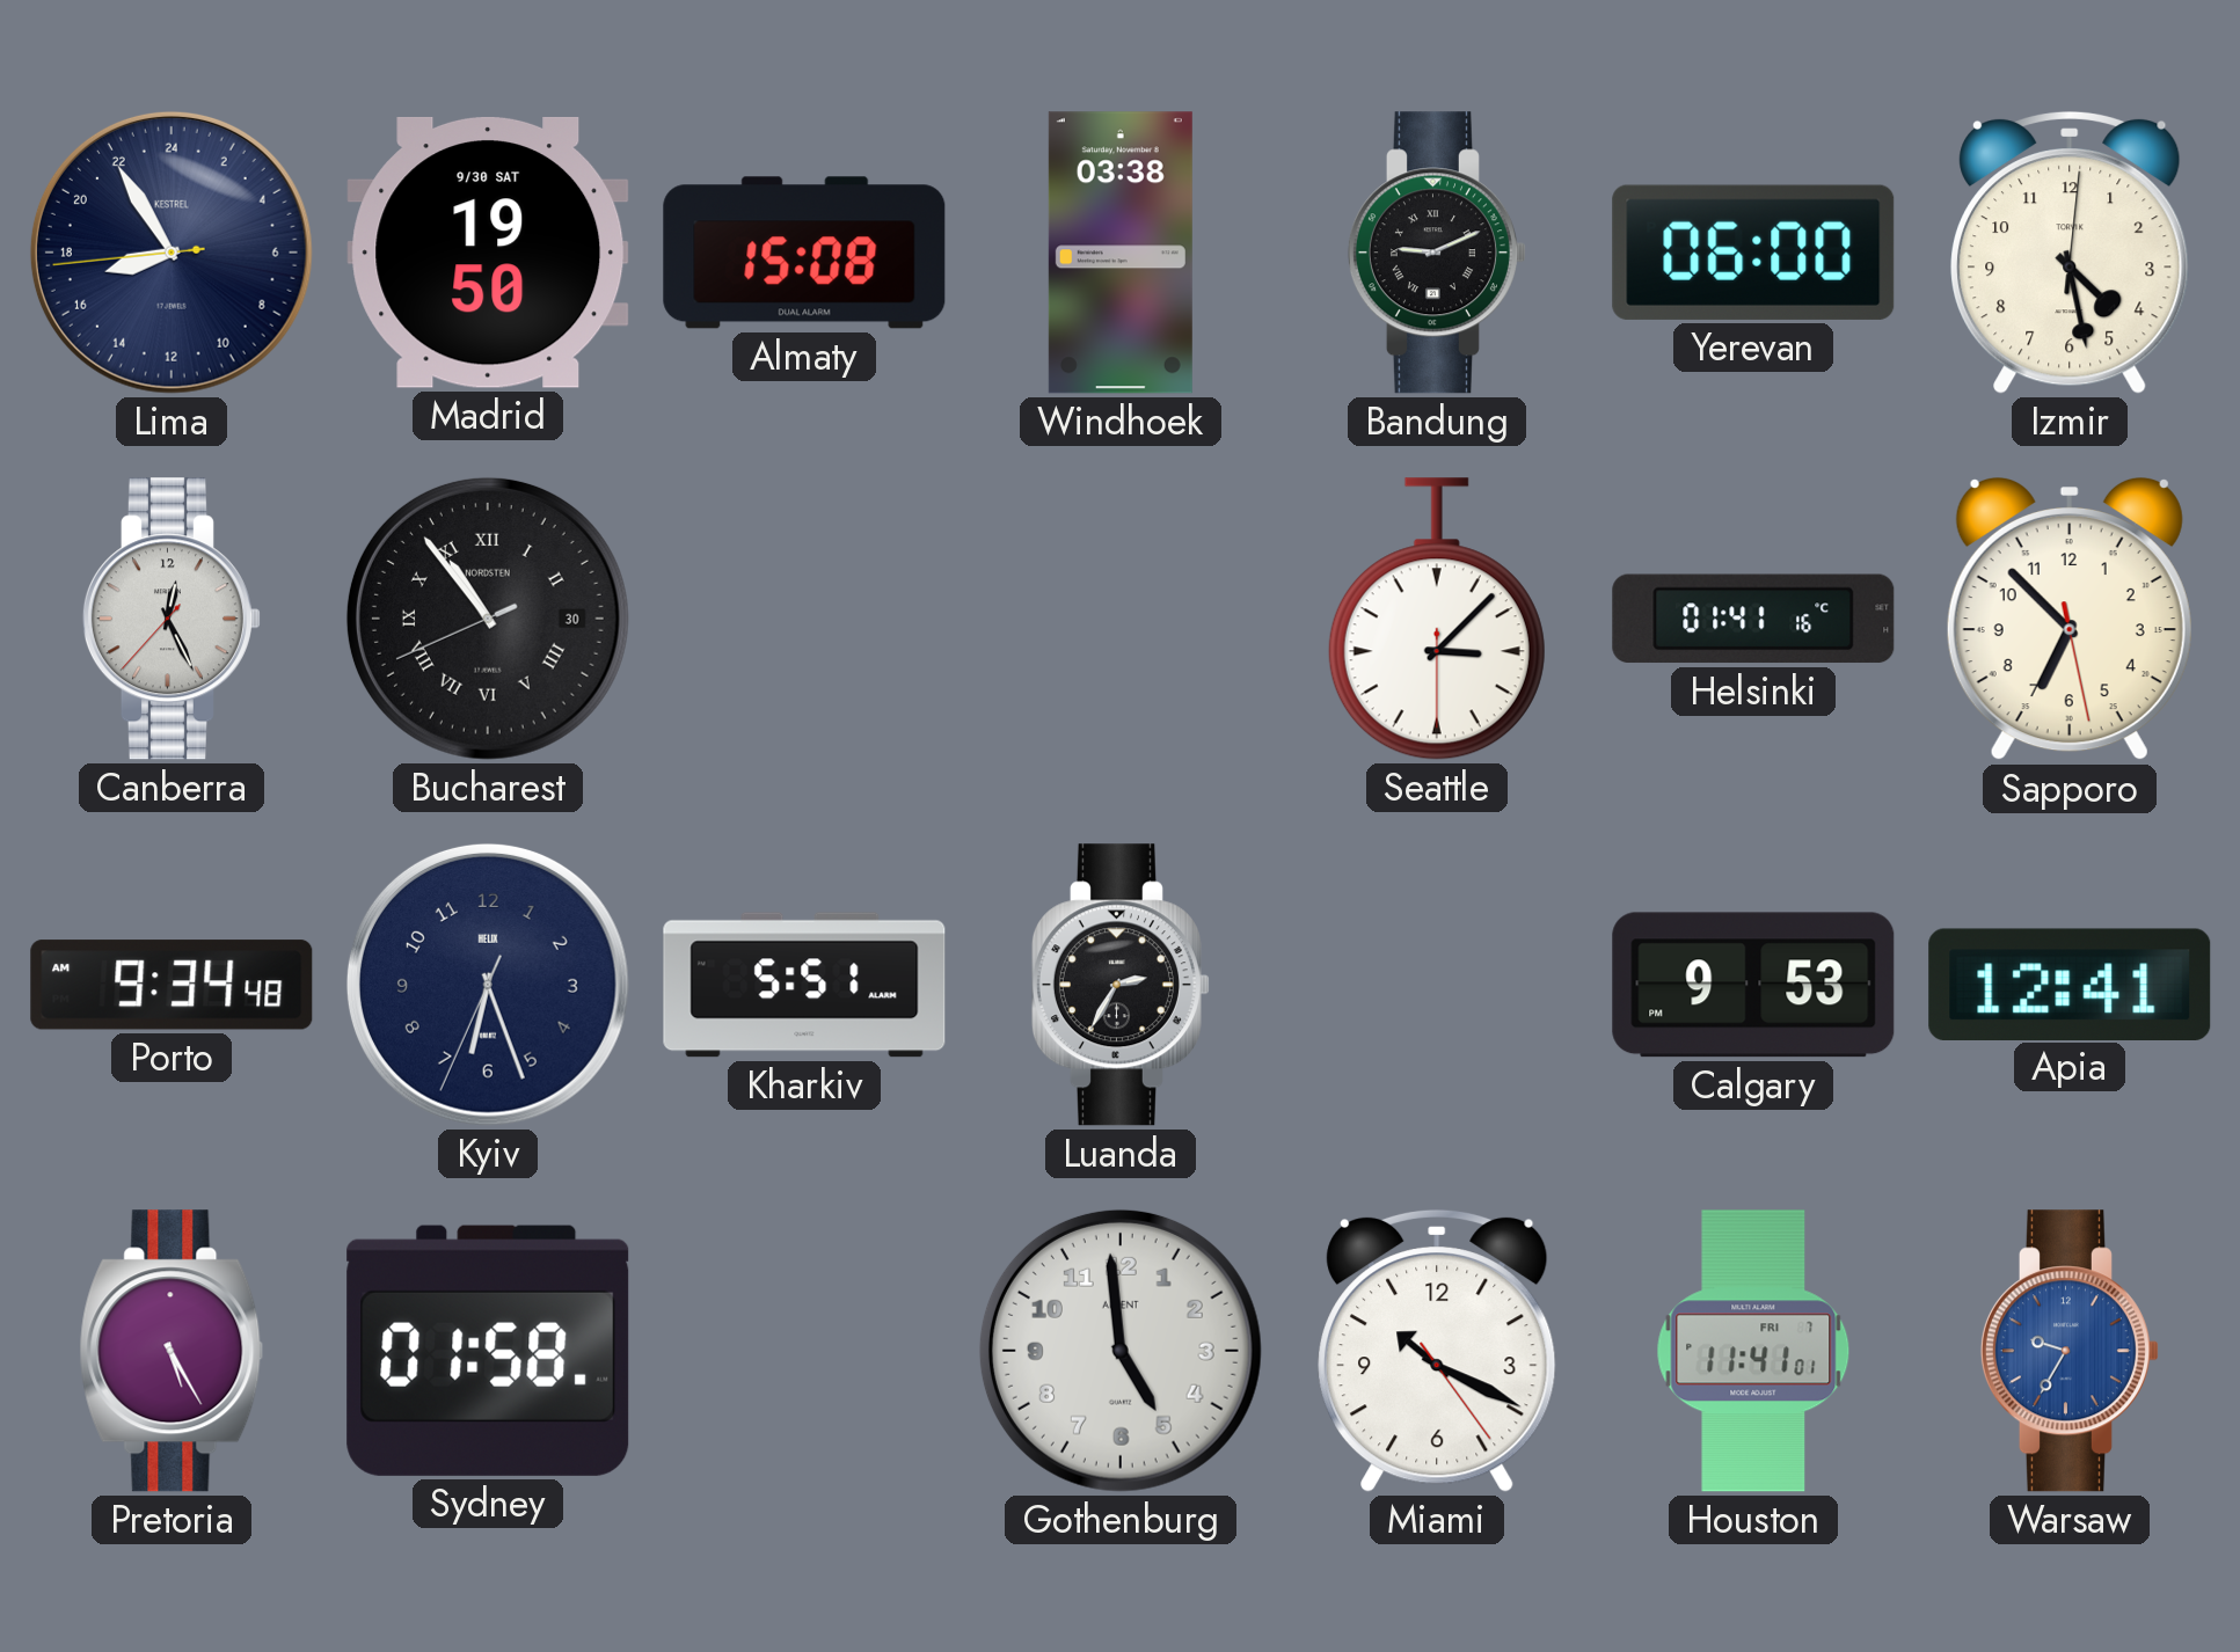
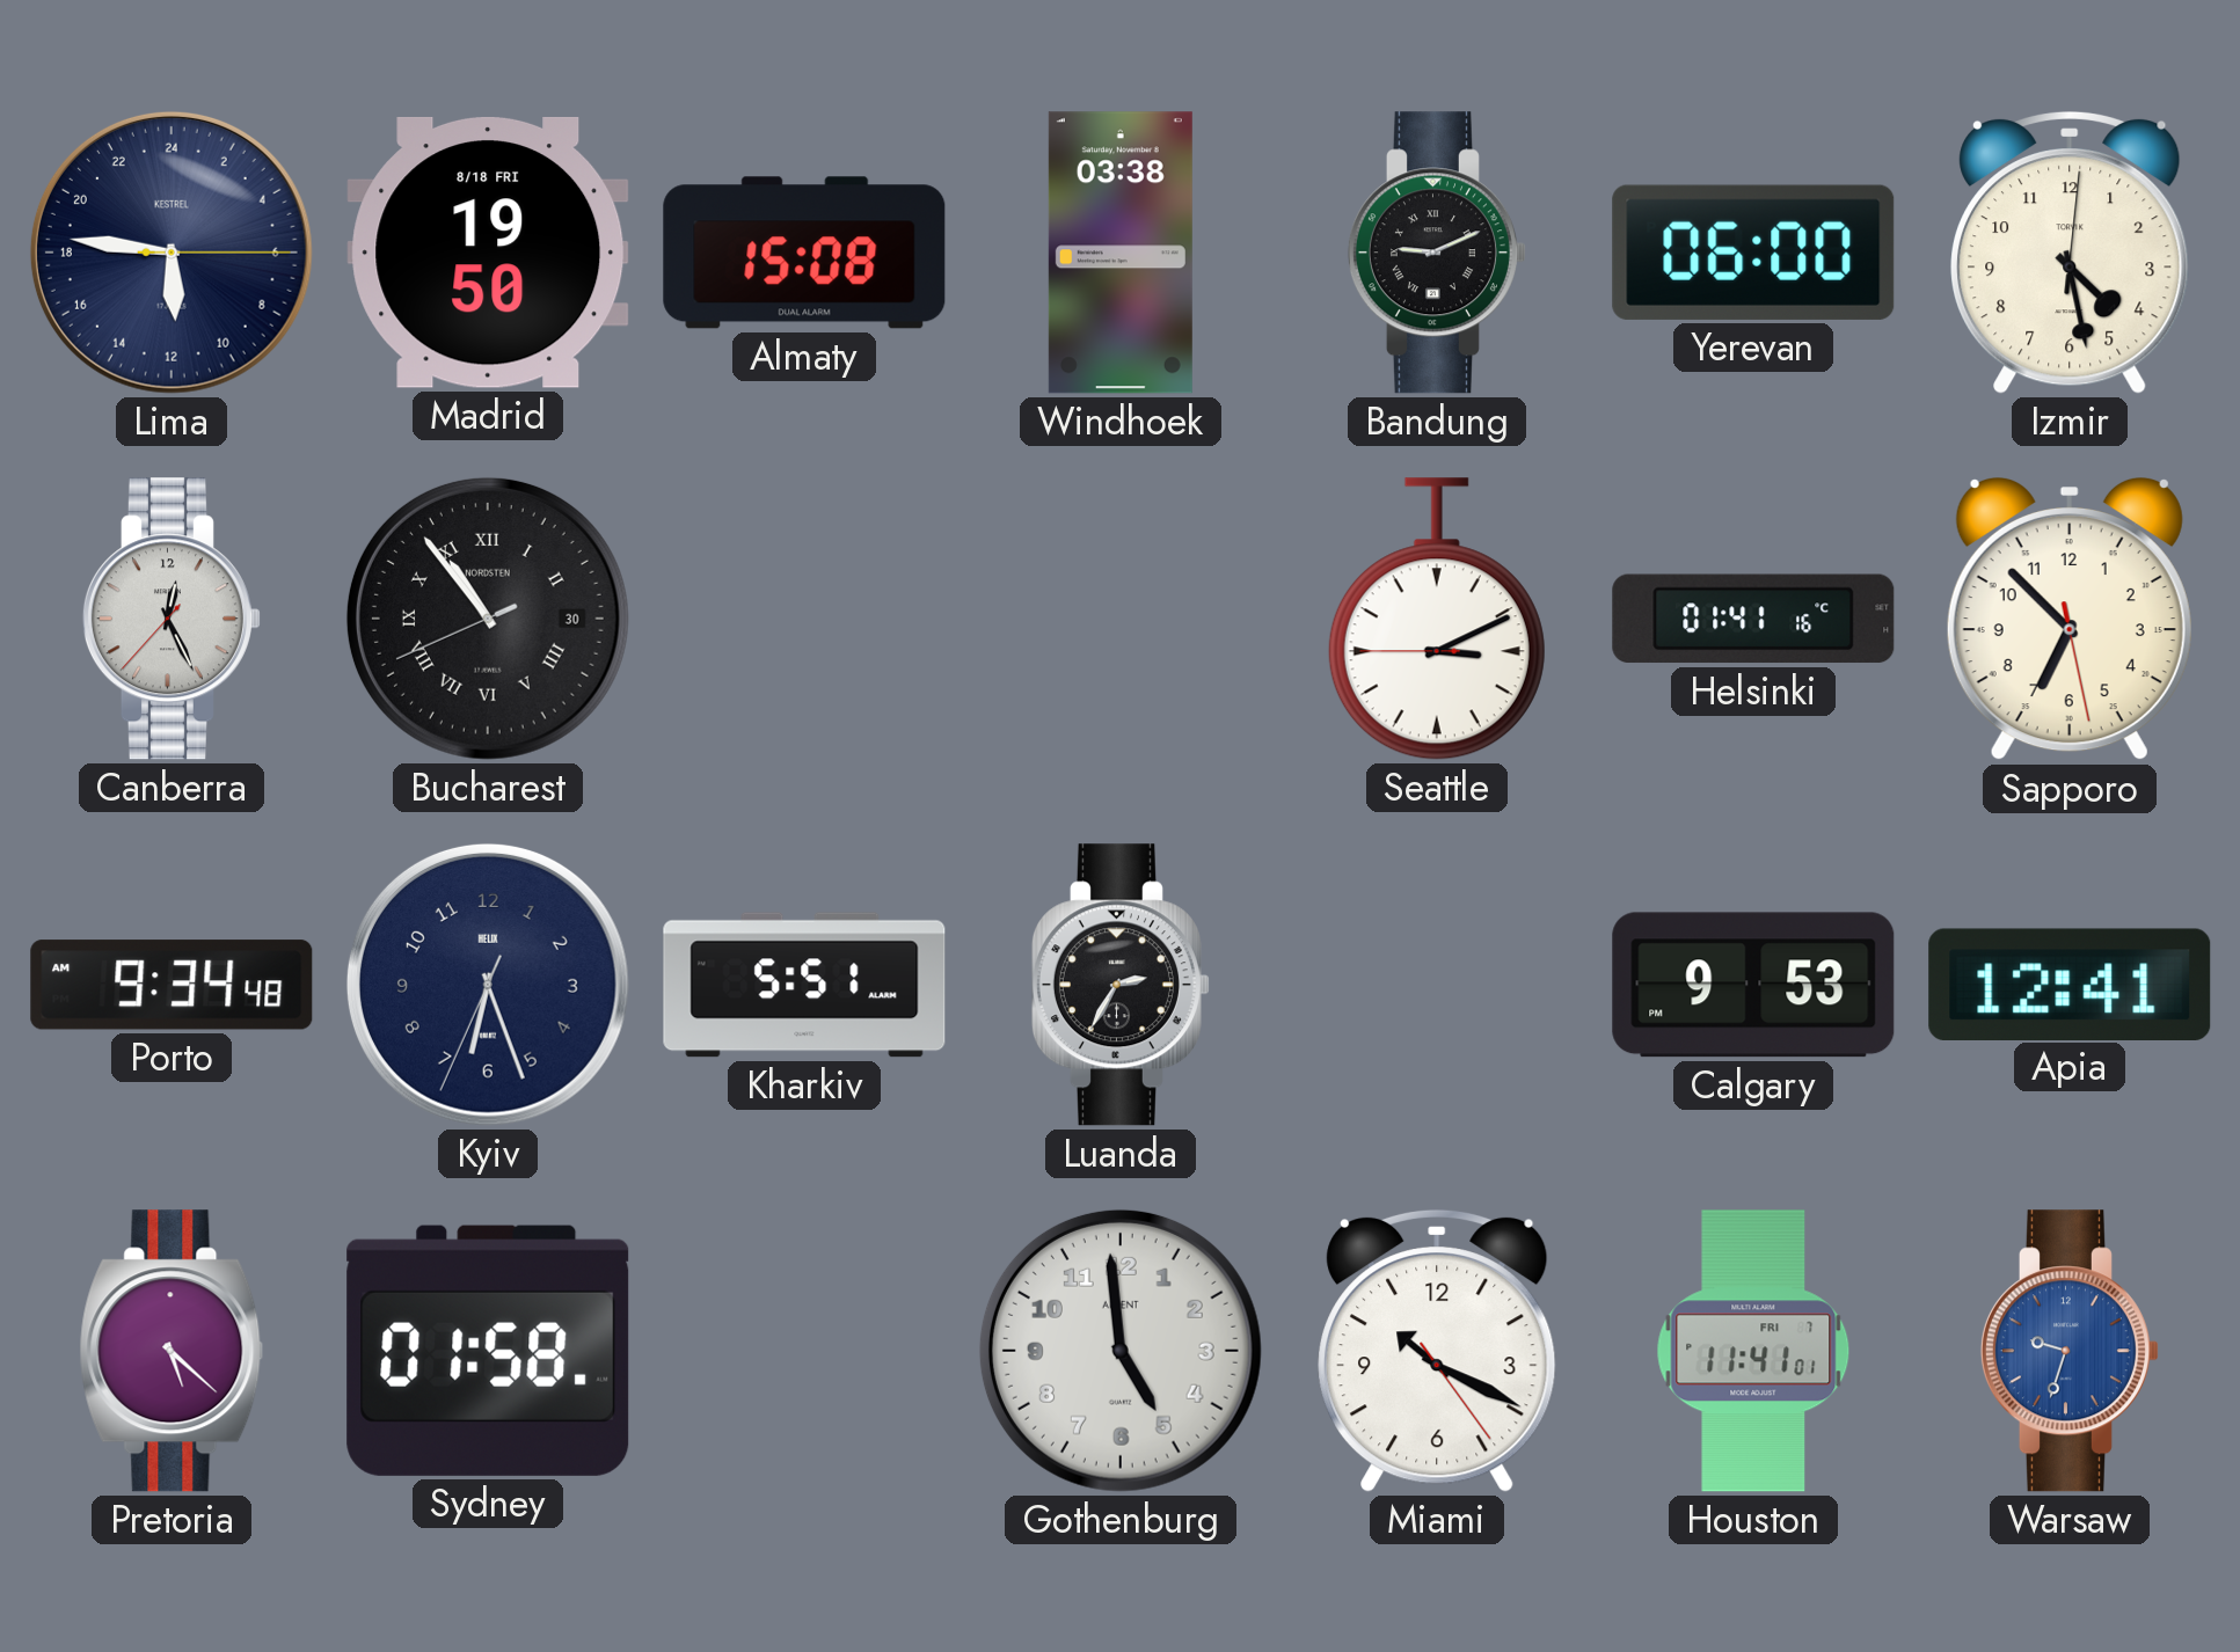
Lima: 16:54 -> 11:46 (172, 253)
Madrid date: 9/30 SAT -> 8/18 FRI (488, 253)
Seattle: 3:07 -> 3:10 (1437, 619)
Pretoria: 5:25 -> 5:22 (172, 1351)
Warsaw: 9:35 -> 9:33 (2070, 1351)
